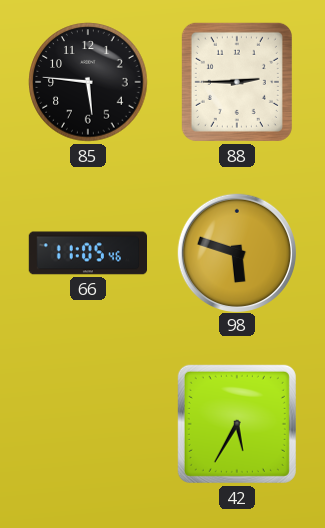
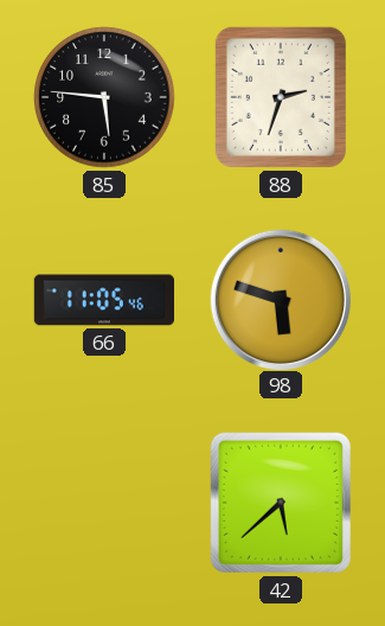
88: 2:45 -> 2:33 (281, 97)
42: 5:35 -> 5:38 (281, 503)
